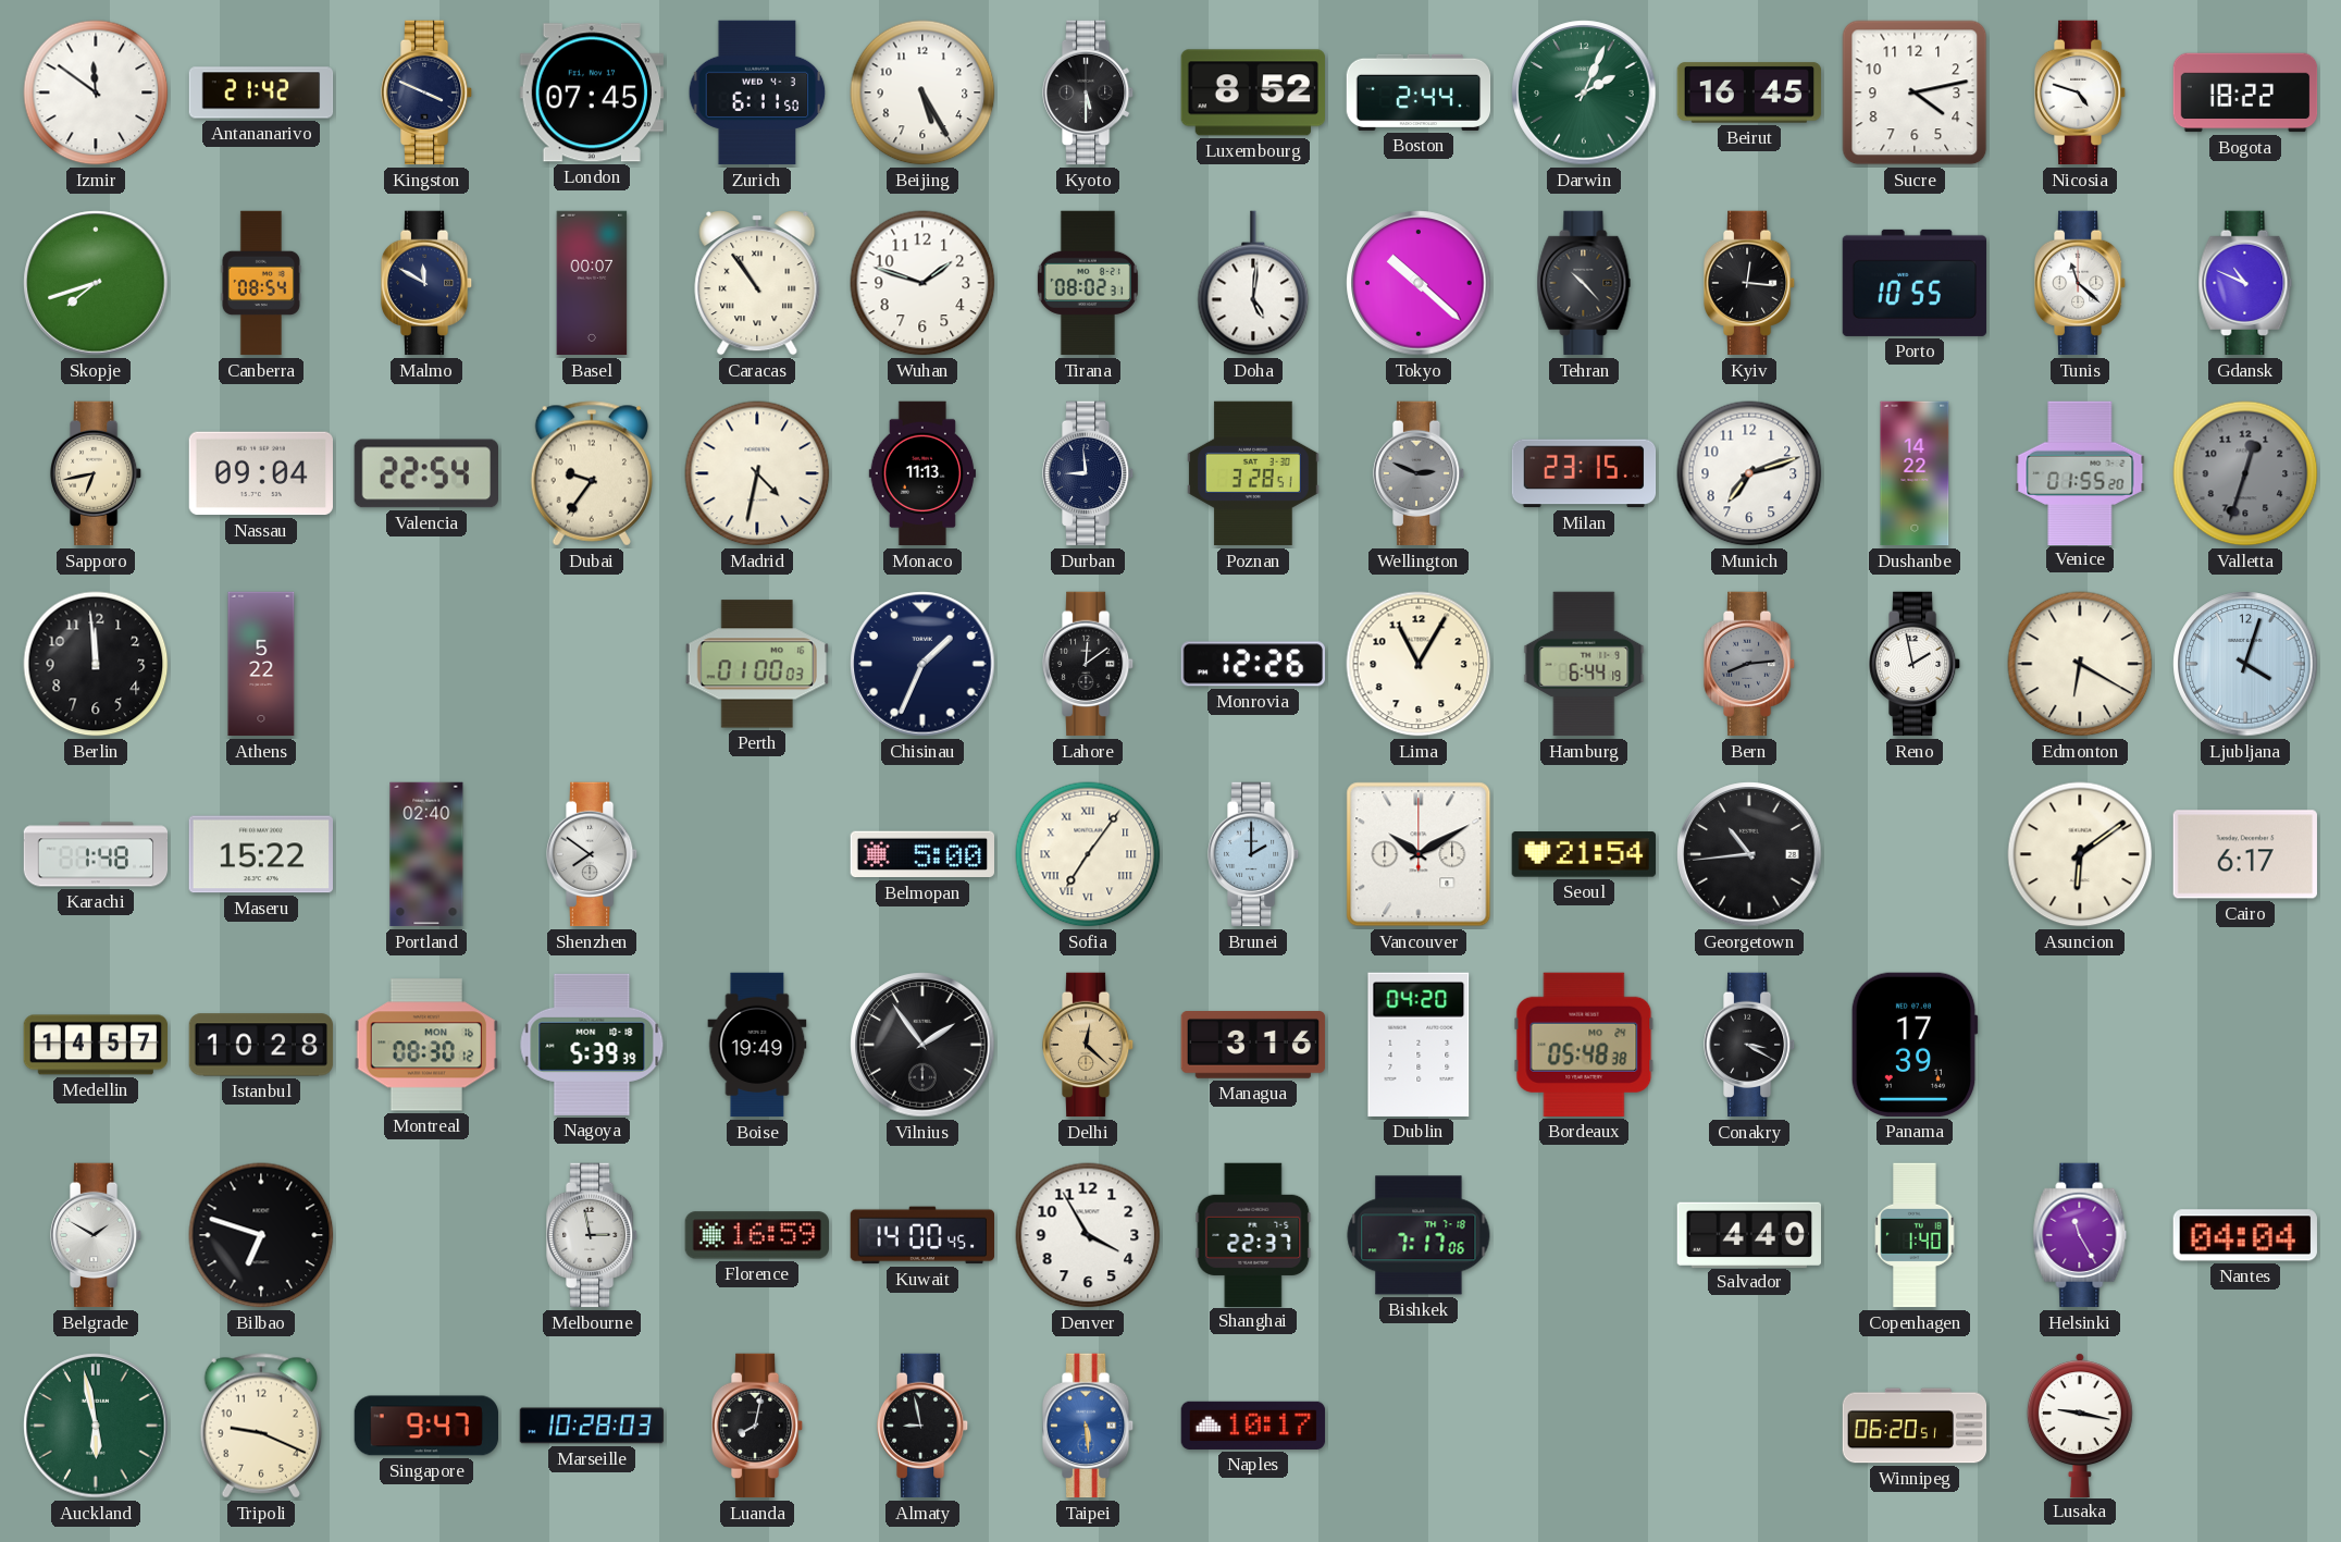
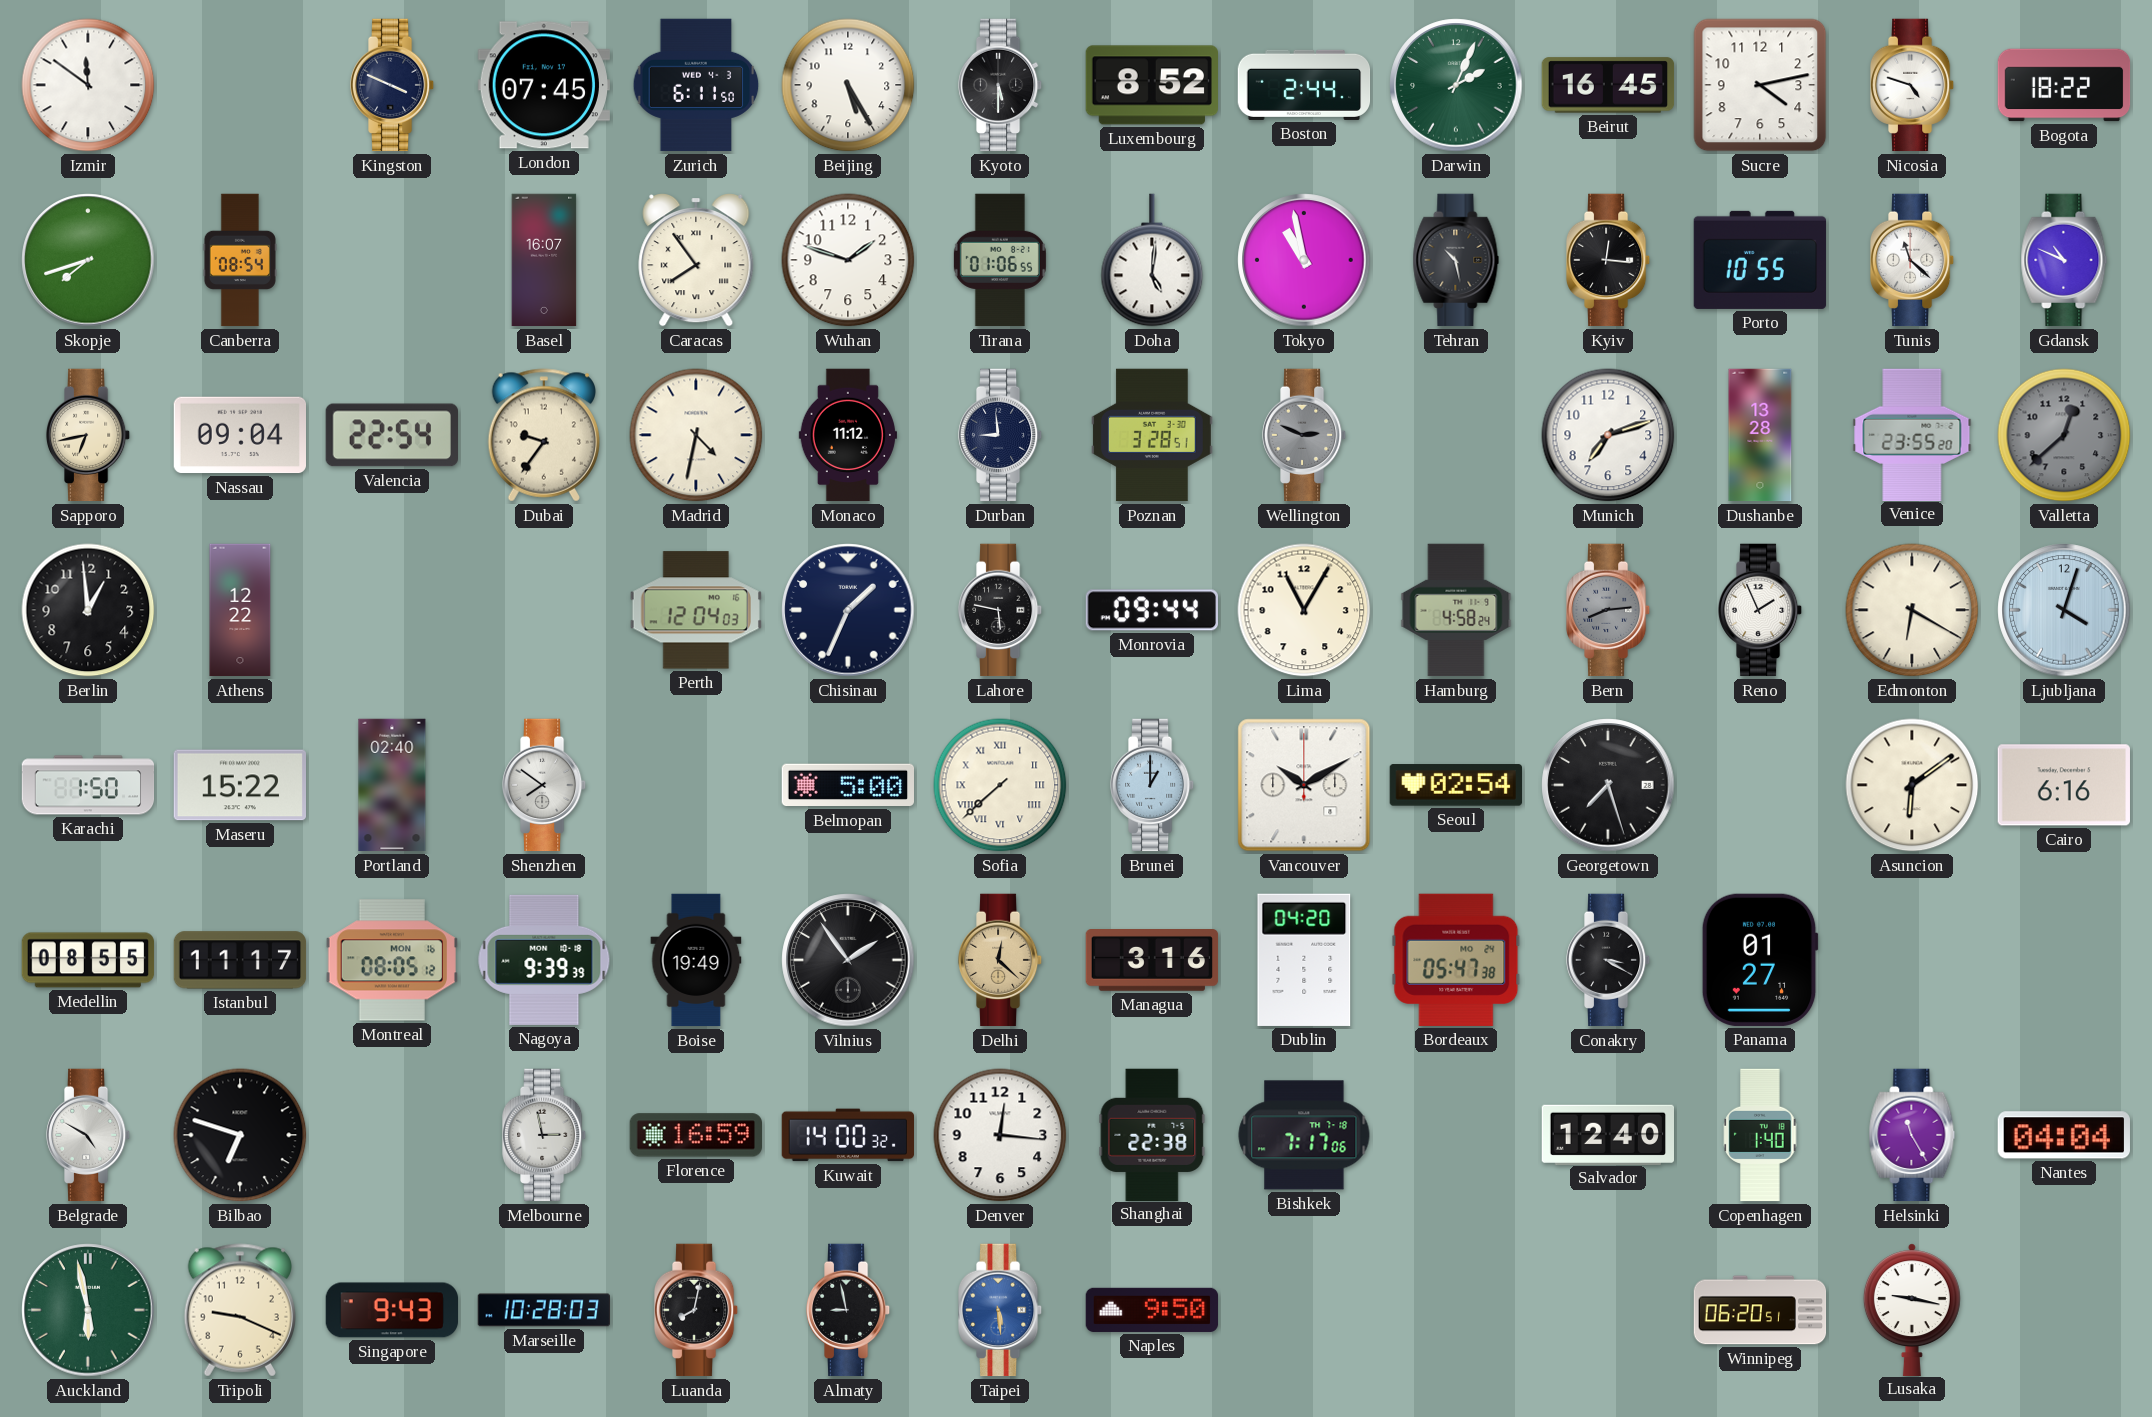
Antananarivo: 21:42 -> none (261, 92)
Malmo: 11:50 -> none (426, 283)
Basel: 00:07 -> 16:07 (544, 260)
Caracas: 10:54 -> 7:54 (696, 261)
Tirana: 08:02 -> 01:06 (1000, 260)
Tokyo: 10:22 -> 10:58 (1304, 260)
Tehran: 10:23 -> 10:28 (1456, 260)
Monaco: 11:13 -> 11:12 (847, 435)
Milan: 23:15 -> none (1584, 473)
Dushanbe: 14:22 -> 13:28 (1760, 435)
Venice: 01:55 -> 23:55 (1912, 434)
Valletta: 12:33 -> 12:38 (2064, 435)
Berlin: 11:59 -> 12:59 (88, 610)
Athens: 5:22 -> 12:22 (240, 610)
Perth: 01:00 -> 12:04 (696, 610)
Lahore: 12:09 -> 5:47 (1000, 610)
Monrovia: 12:26 -> 09:44 (1151, 610)
Hamburg: 6:44 -> 4:58 (1456, 610)
Reno: 1:58 -> 1:56 (1760, 610)
Karachi: 1:48 -> 1:50 (88, 785)
Sofia: 7:06 -> 7:38 (1000, 785)
Brunei: 2:00 -> 1:00 (1152, 785)
Seoul: 21:54 -> 02:54 (1455, 785)
Georgetown: 10:44 -> 7:27 (1608, 785)
Cairo: 6:17 -> 6:16 (2064, 785)
Medellin: 14:57 -> 08:55 (88, 960)
Istanbul: 10:28 -> 11:17 (240, 960)
Montreal: 08:30 -> 08:05 (391, 960)
Nagoya: 5:39 -> 9:39 (544, 960)
Bordeaux: 05:48 -> 05:47 (1456, 960)
Panama: 17:39 -> 01:27 (1760, 960)
Belgrade: 1:50 -> 4:50 (88, 1135)
Kuwait: 14:00:45 -> 14:00:32 (847, 1135)
Denver: 3:55 -> 12:16 (1000, 1135)
Shanghai: 22:37 -> 22:38 (1152, 1134)
Salvador: 4:40 -> 12:40 (1607, 1134)
Singapore: 9:47 -> 9:43 (392, 1310)
Naples: 10:17 -> 9:50 (1152, 1310)
